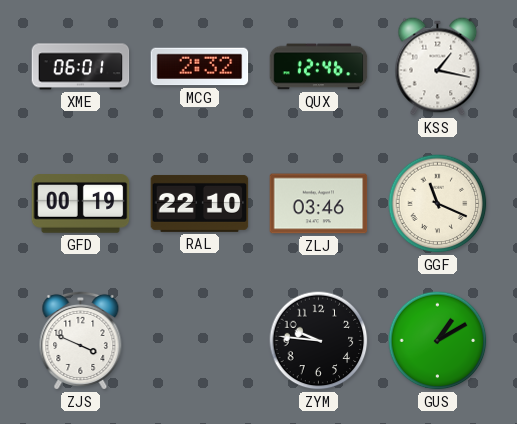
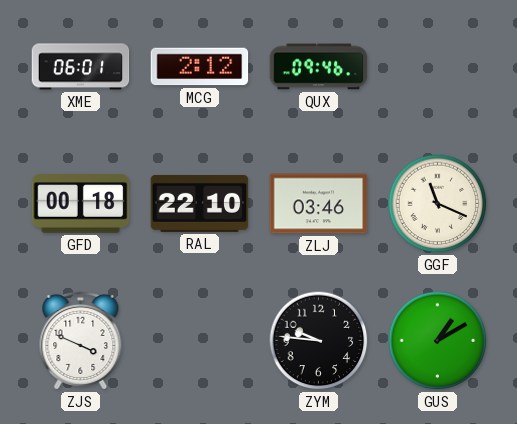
MCG: 2:32 -> 2:12 (200, 67)
QUX: 12:46 -> 09:46 (319, 67)
KSS: 1:17 -> none (438, 67)
GFD: 00:19 -> 00:18 (81, 204)
